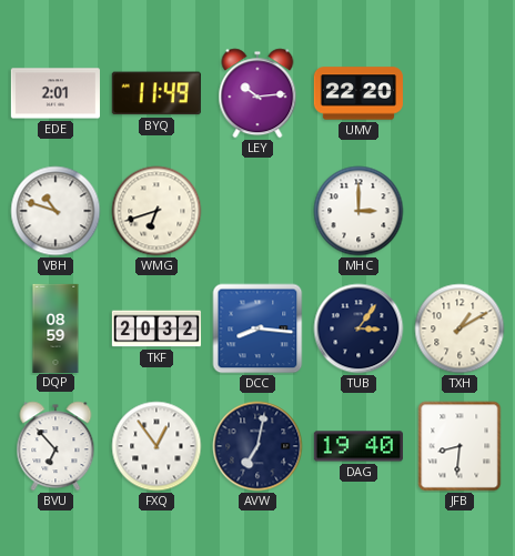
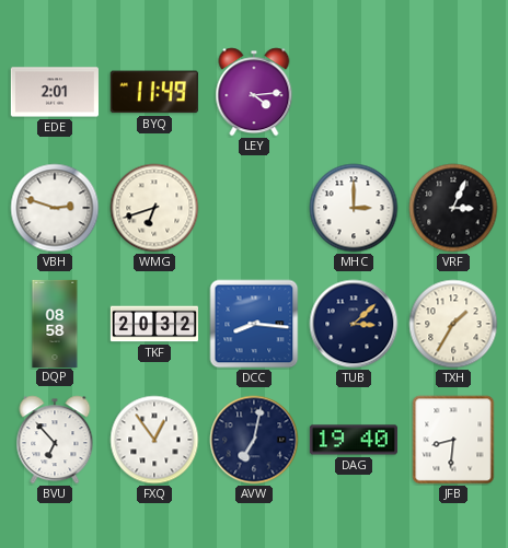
LEY: 10:14 -> 4:14 (254, 92)
UMV: 22:20 -> none (359, 93)
VBH: 10:48 -> 2:48 (55, 208)
VRF: none -> 3:04 (453, 208)
DQP: 08:59 -> 08:58 (55, 323)
TUB: 3:06 -> 3:08 (354, 324)
TXH: 1:10 -> 1:35 (453, 324)
